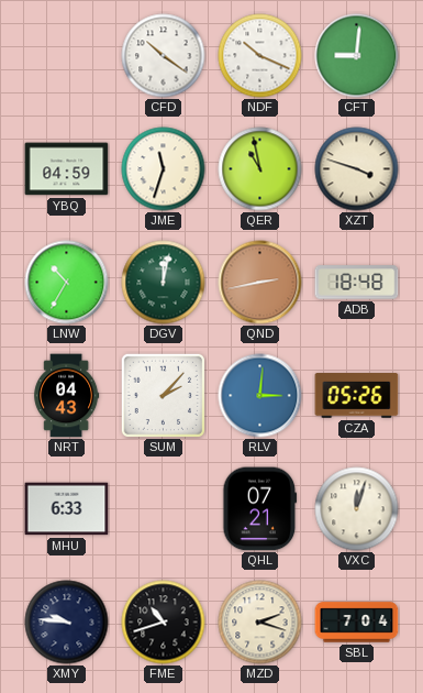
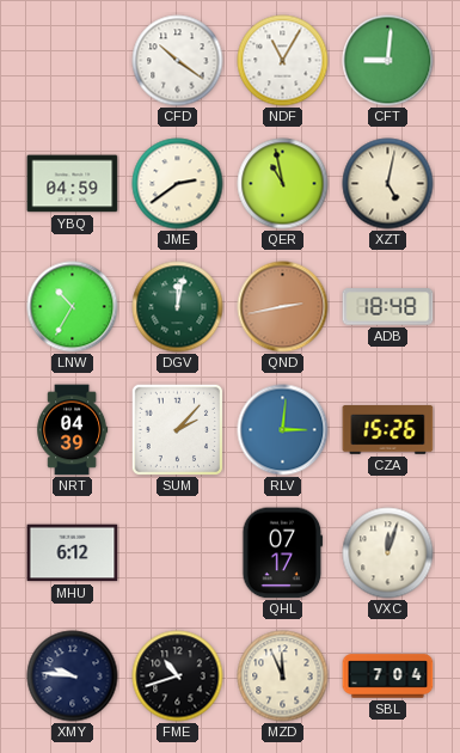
NDF: 10:19 -> 11:05 (283, 61)
JME: 11:33 -> 2:39 (178, 184)
XZT: 3:48 -> 5:02 (388, 184)
NRT: 04:43 -> 04:39 (73, 430)
CZA: 05:26 -> 15:26 (388, 430)
MHU: 6:33 -> 6:12 (73, 553)
QHL: 07:21 -> 07:17 (283, 553)
MZD: 2:18 -> 11:56 (283, 677)
